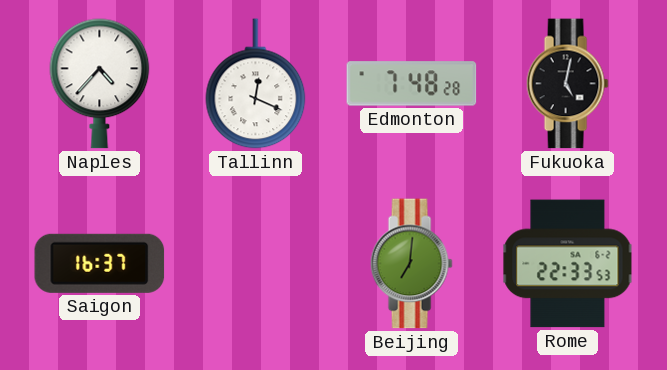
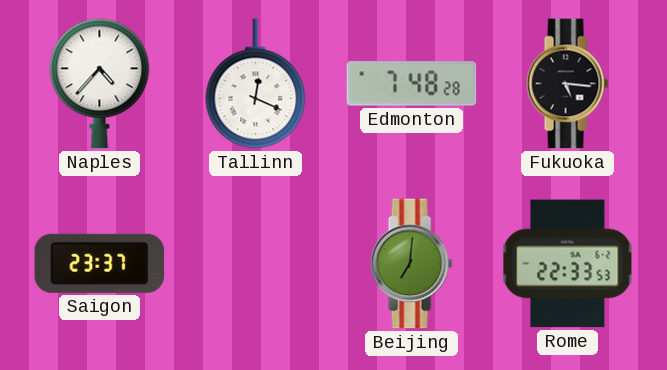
Fukuoka: 5:02 -> 5:16 (567, 84)
Saigon: 16:37 -> 23:37 (100, 263)
